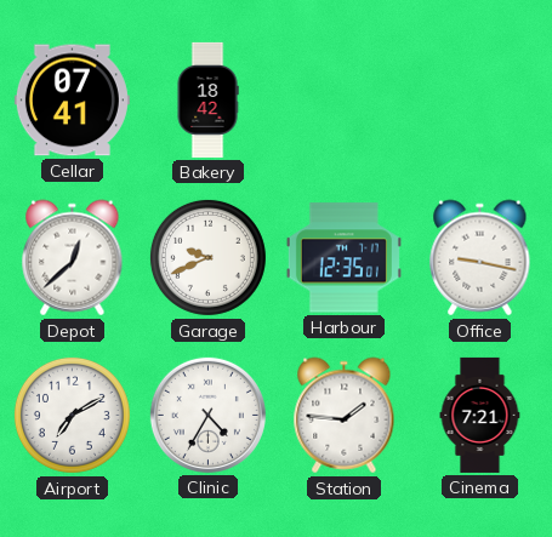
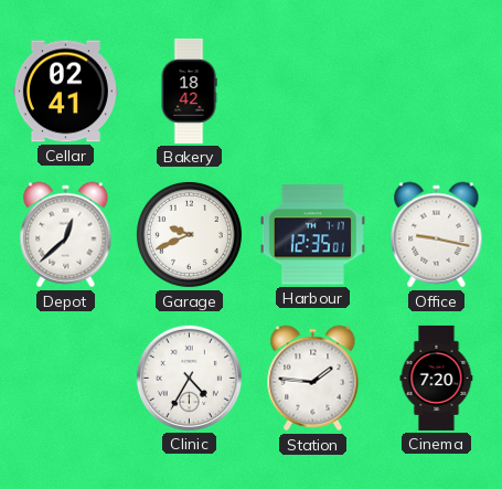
Cellar: 07:41 -> 02:41 (65, 92)
Airport: 7:10 -> none (72, 415)
Cinema: 7:21 -> 7:20 (437, 378)
